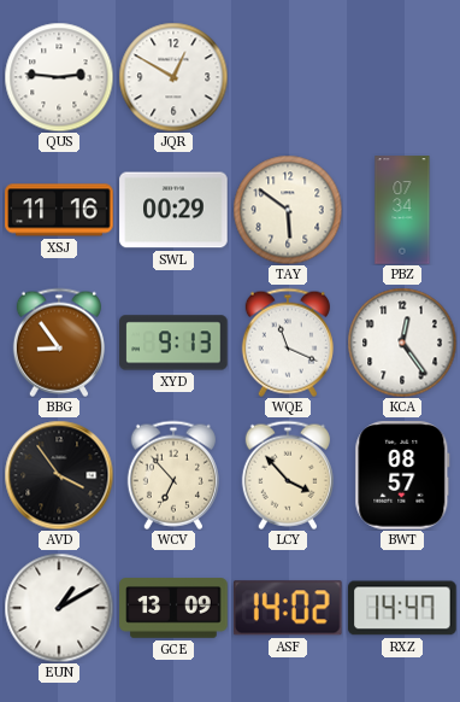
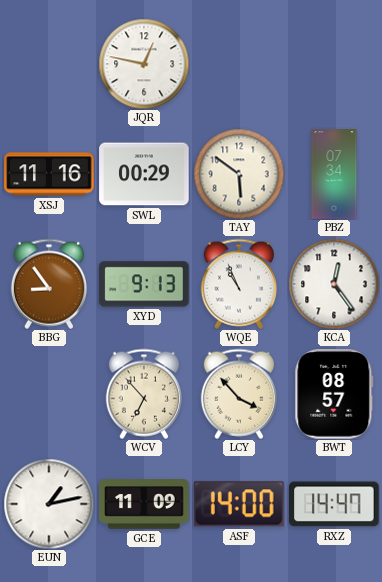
QUS: 2:46 -> none (59, 77)
JQR: 12:50 -> 12:47 (144, 64)
WQE: 11:19 -> 10:56 (239, 284)
AVD: 3:54 -> none (59, 475)
EUN: 1:10 -> 1:13 (49, 504)
GCE: 13:09 -> 11:09 (144, 504)
ASF: 14:02 -> 14:00 (239, 504)
